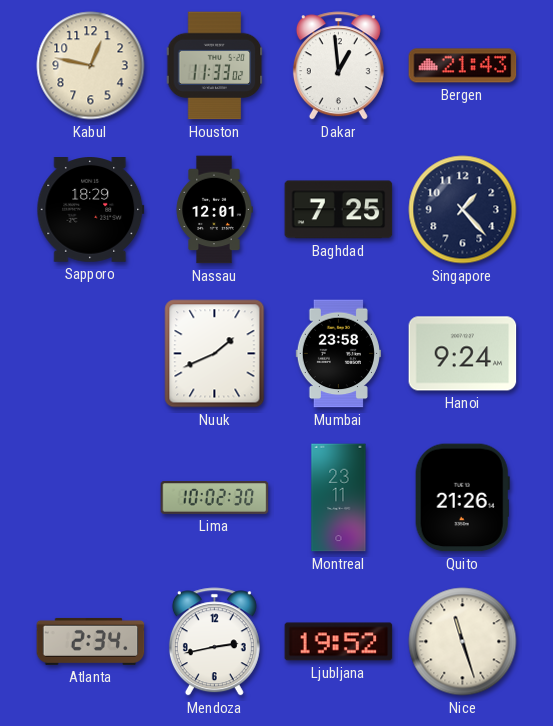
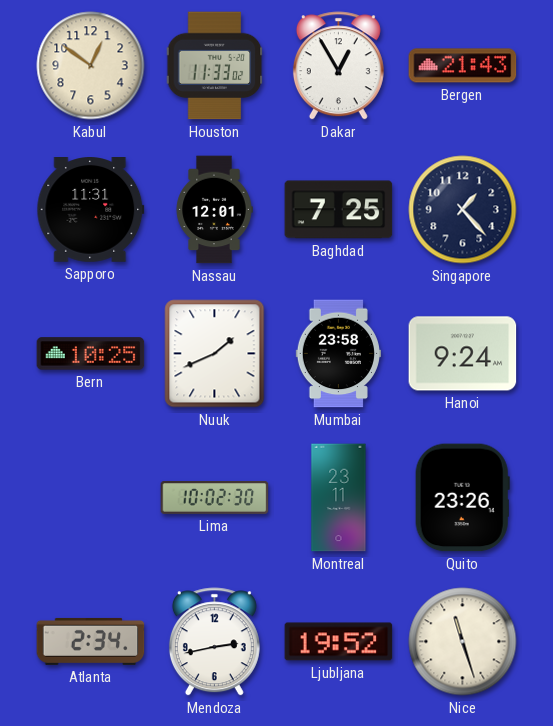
Kabul: 12:47 -> 12:51 (91, 66)
Dakar: 12:59 -> 12:55 (338, 66)
Sapporo: 18:29 -> 11:31 (91, 210)
Bern: none -> 10:25 (91, 354)
Quito: 21:26 -> 23:26 (462, 498)
